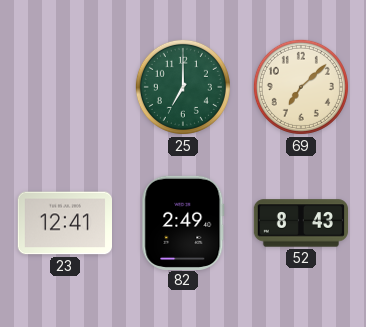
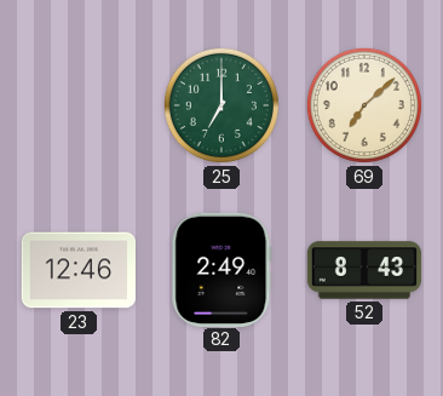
23: 12:41 -> 12:46 (77, 270)
